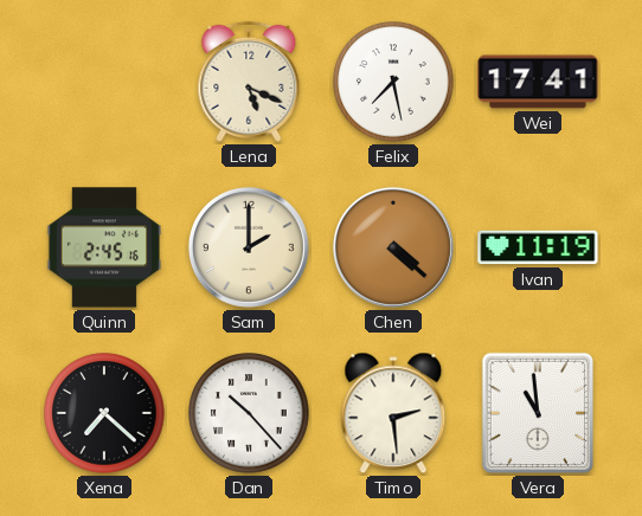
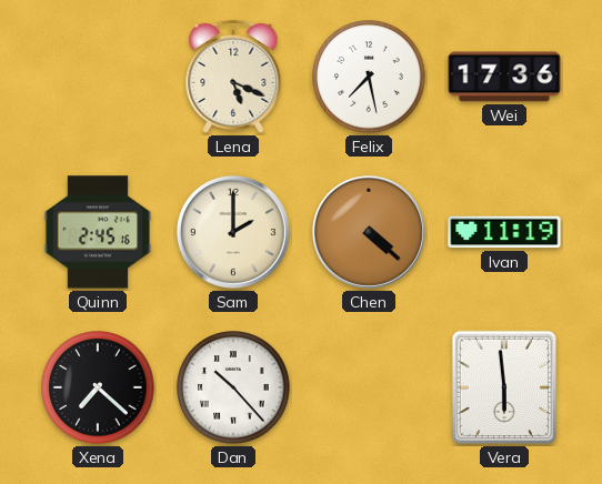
Wei: 17:41 -> 17:36 (504, 77)
Timo: 2:29 -> none (393, 413)
Vera: 10:59 -> 5:59 (503, 387)
